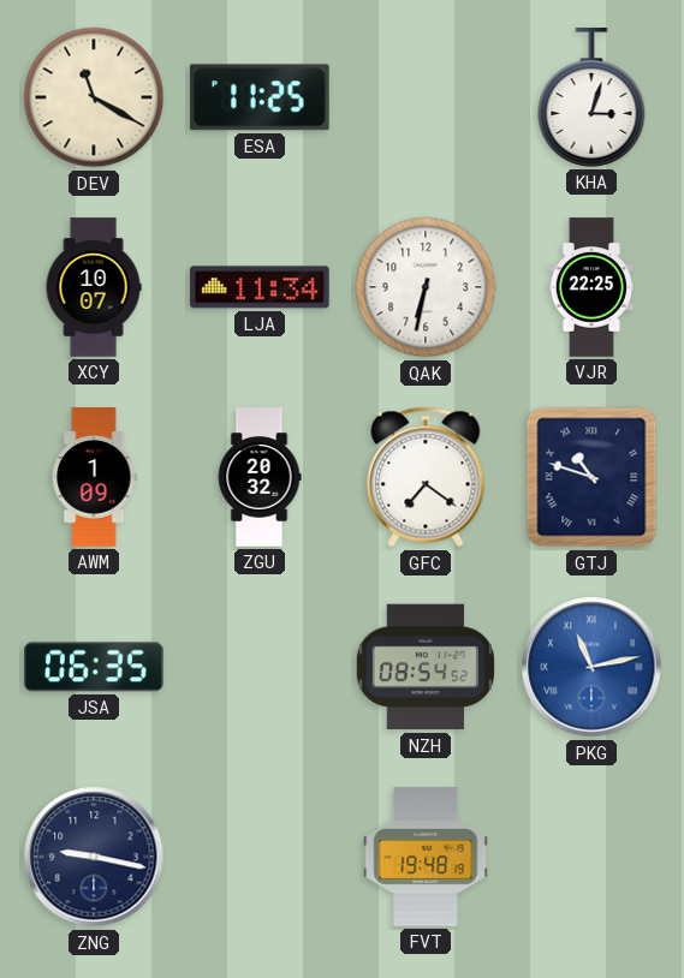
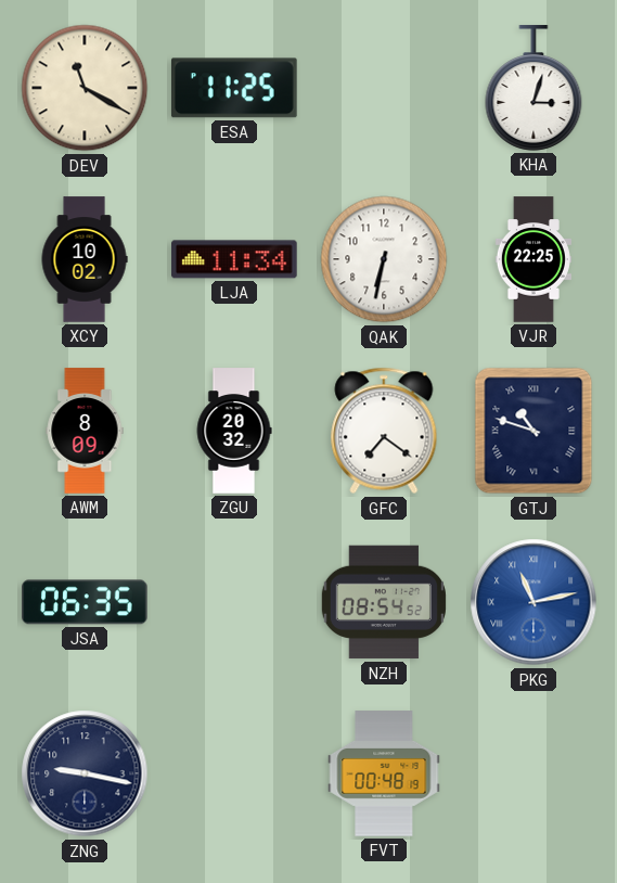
XCY: 10:07 -> 10:02 (85, 259)
AWM: 1:09 -> 8:09 (85, 431)
FVT: 19:48 -> 00:48 (384, 773)
